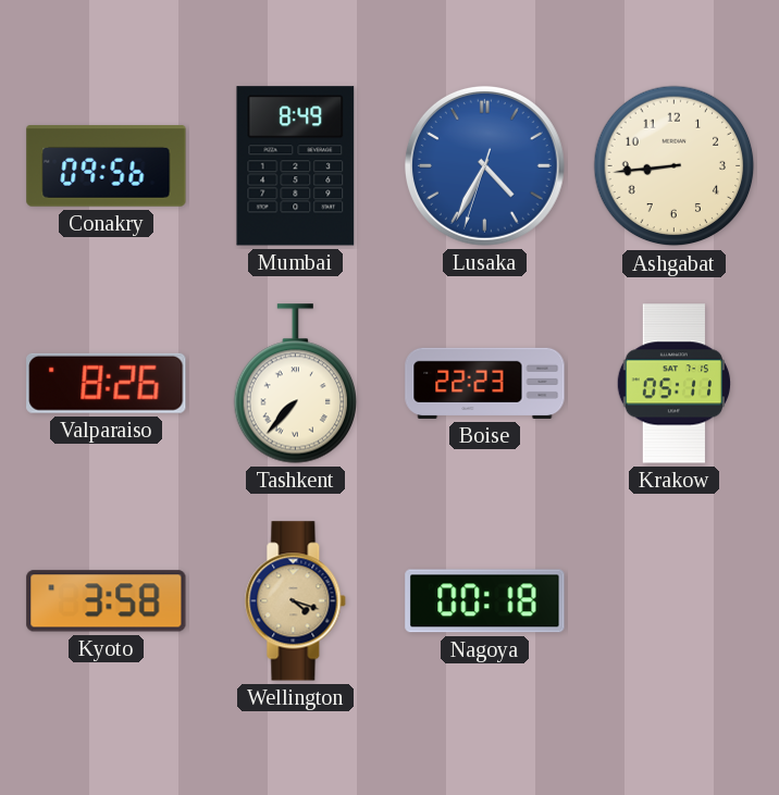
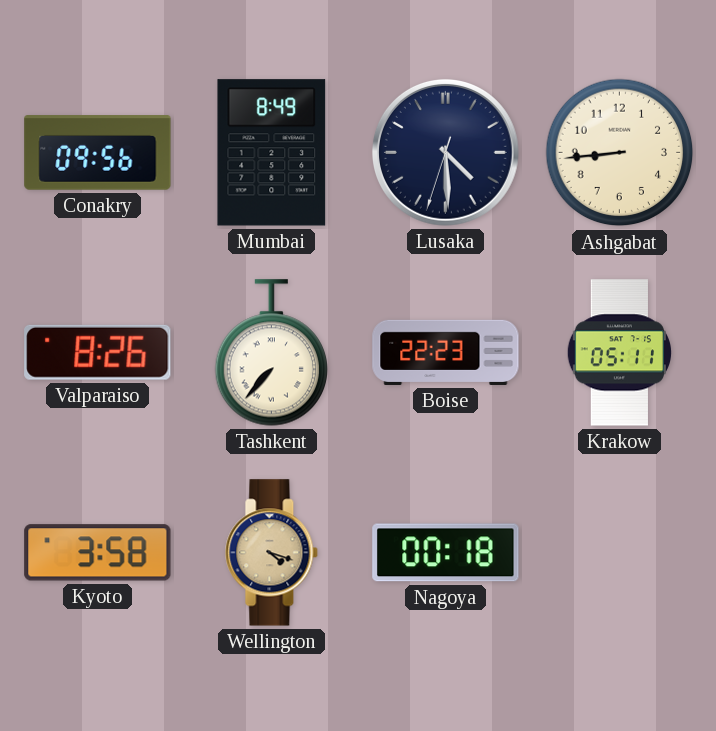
Lusaka: 4:34 -> 4:29 (445, 152)
Lusaka dial: blue -> navy (445, 152)
